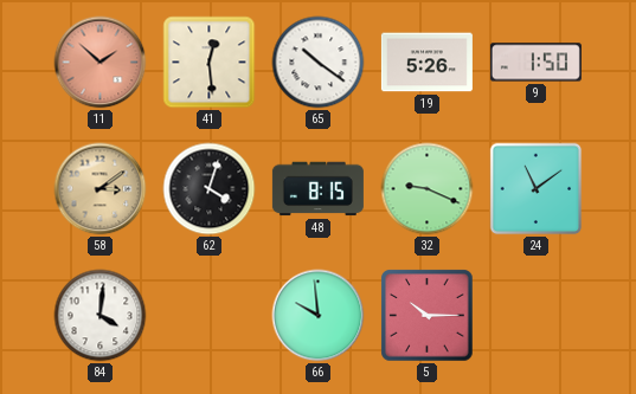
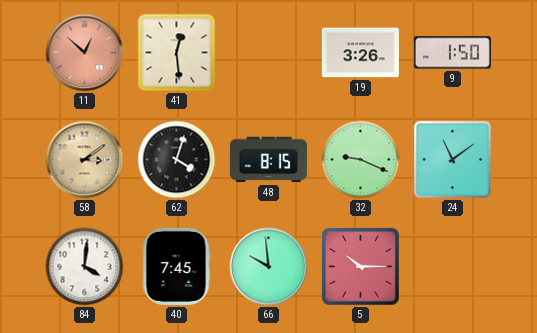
11: 1:52 -> 12:52 (85, 53)
65: 10:21 -> none (319, 63)
19: 5:26 -> 3:26 (360, 53)
40: none -> 7:45 (176, 266)
